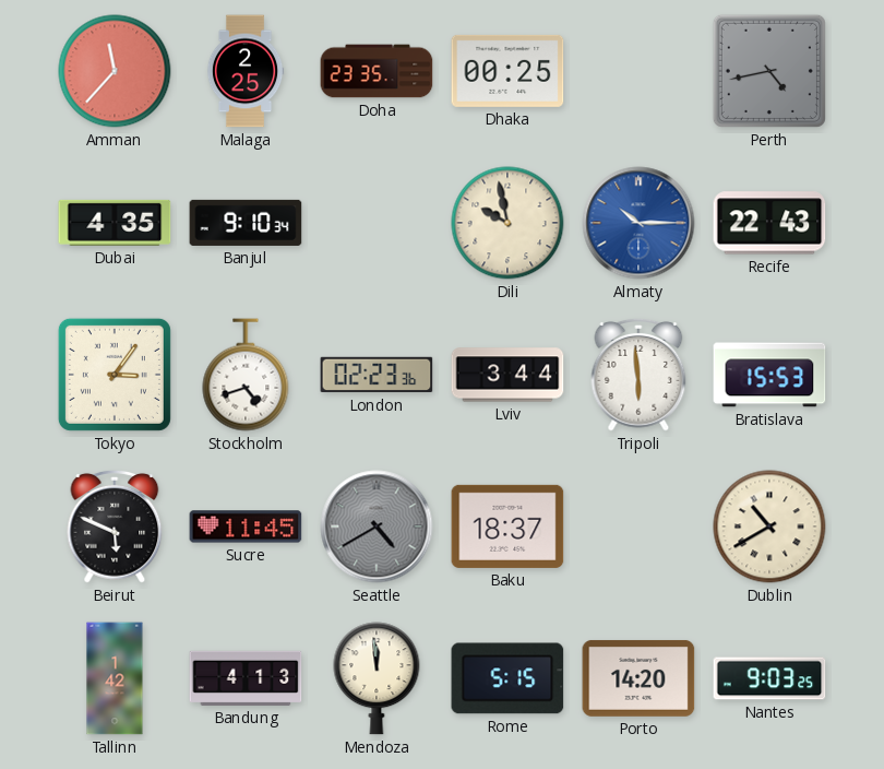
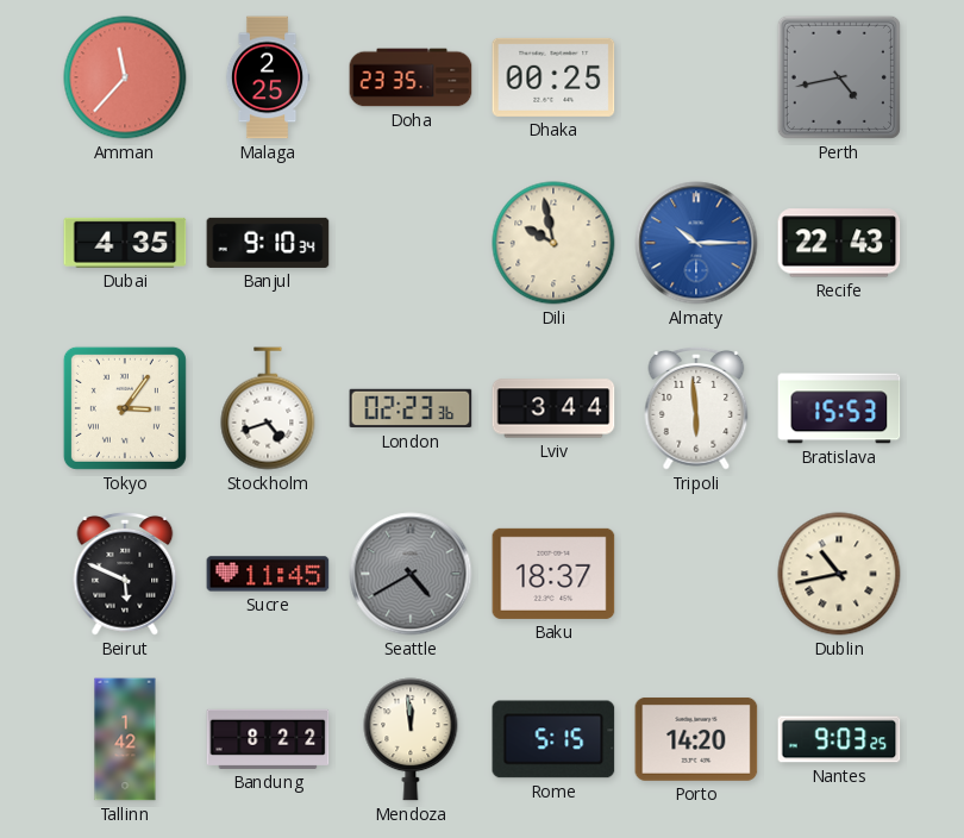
Dublin: 10:40 -> 10:43 (839, 574)
Bandung: 4:13 -> 8:22 (268, 739)
